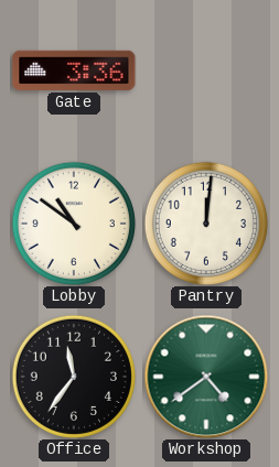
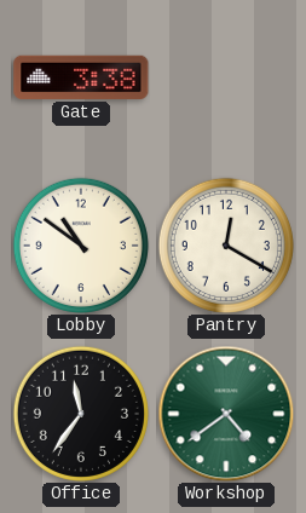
Gate: 3:36 -> 3:38 (81, 77)
Pantry: 12:01 -> 12:20 (226, 246)
